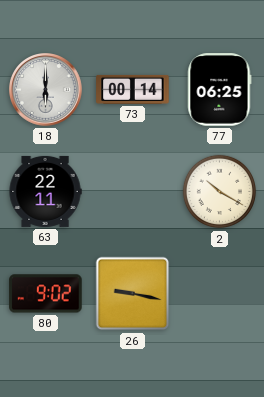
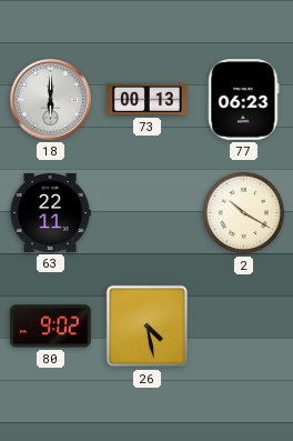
73: 00:14 -> 00:13 (148, 99)
77: 06:25 -> 06:23 (244, 100)
26: 9:17 -> 4:28 (148, 327)
